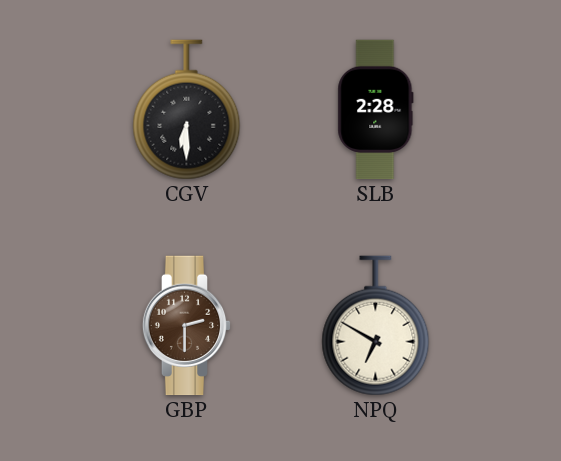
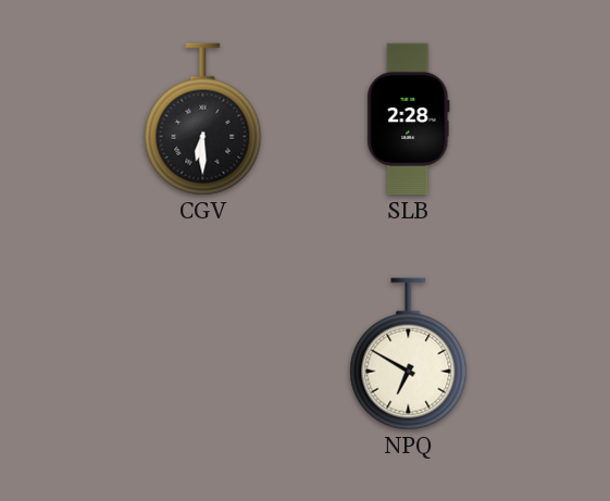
GBP: 2:30 -> none (187, 326)
